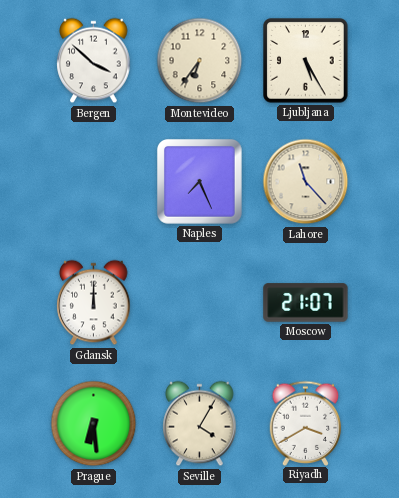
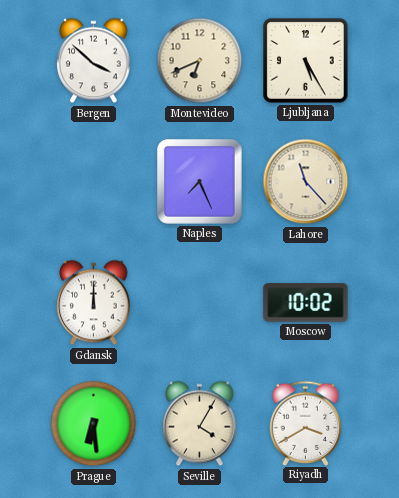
Montevideo: 6:36 -> 6:41 (200, 61)
Moscow: 21:07 -> 10:02 (306, 303)
